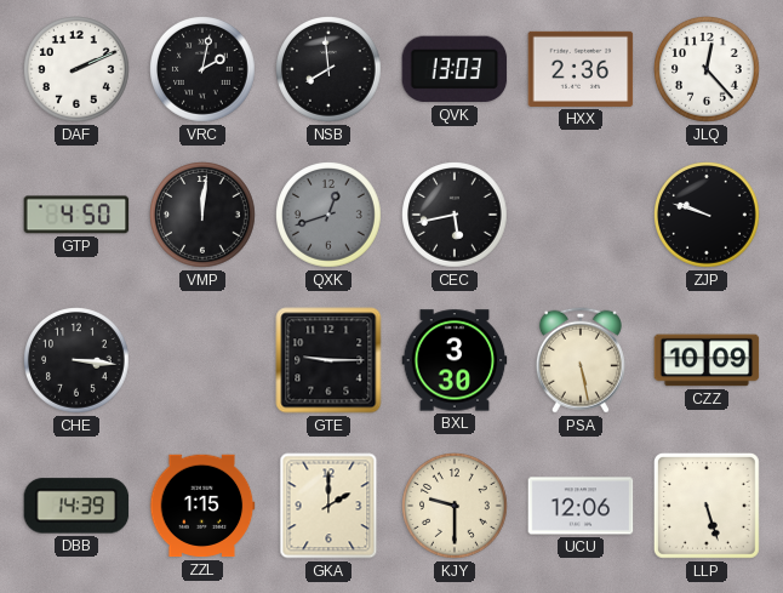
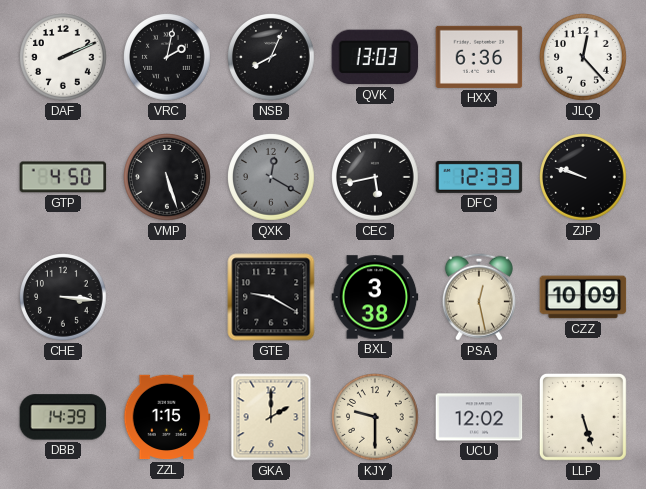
NSB: 7:59 -> 8:04 (272, 58)
HXX: 2:36 -> 6:36 (479, 57)
VMP: 12:01 -> 5:27 (168, 178)
QXK: 12:42 -> 12:20 (272, 178)
DFC: none -> 12:33 (479, 177)
GTE: 9:15 -> 9:20 (271, 297)
BXL: 3:30 -> 3:38 (375, 297)
PSA: 5:28 -> 12:28 (479, 297)
UCU: 12:06 -> 12:02 (479, 417)
